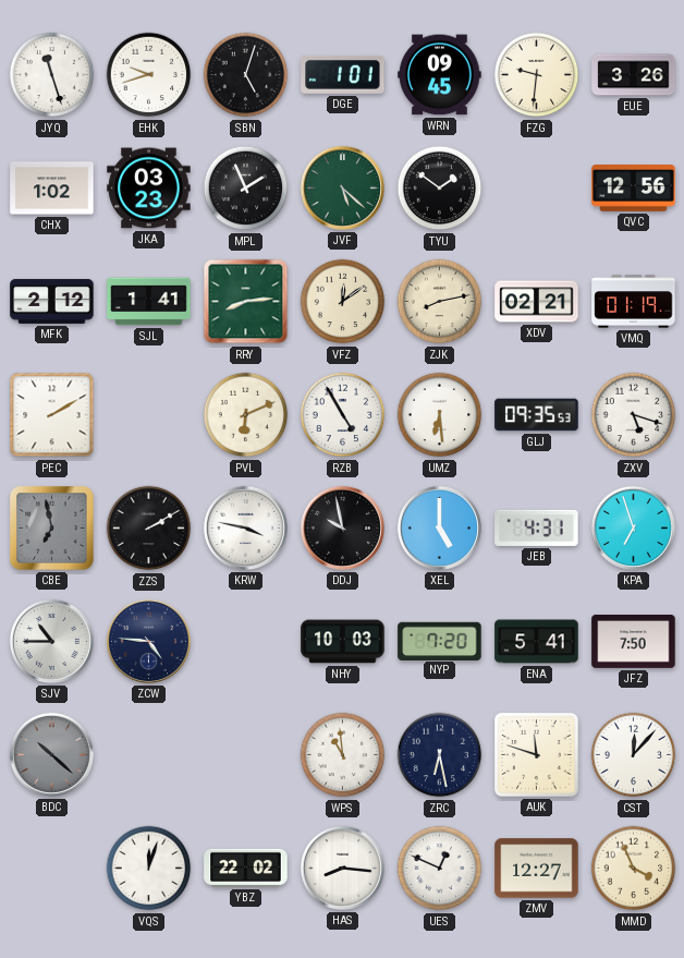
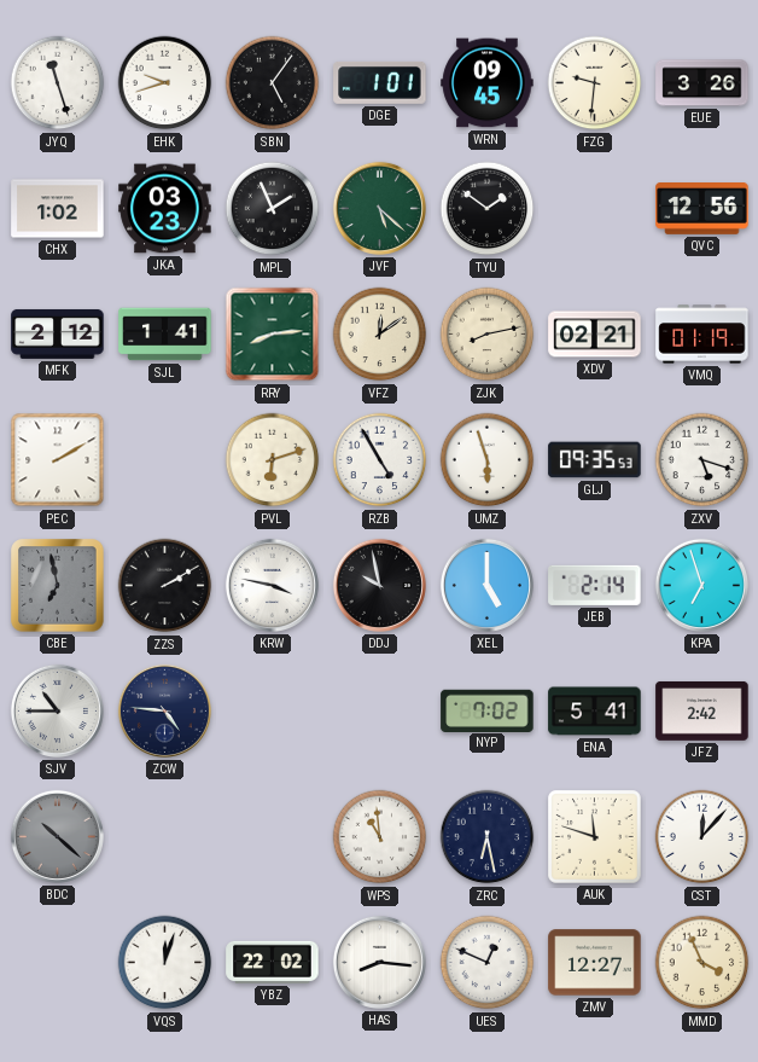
SBN: 5:03 -> 5:06 (273, 83)
PVL: 6:11 -> 6:12 (273, 460)
UMZ: 6:29 -> 5:57 (488, 460)
JEB: 4:31 -> 2:14 (595, 585)
NHY: 10:03 -> none (343, 642)
NYP: 7:20 -> 7:02 (488, 710)
JFZ: 7:50 -> 2:42 (702, 710)
